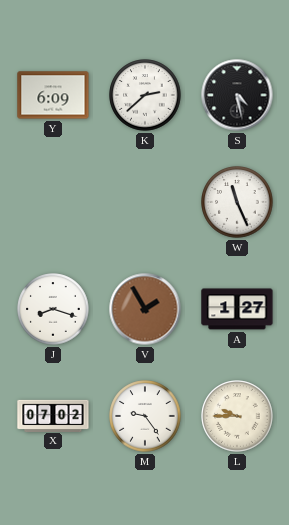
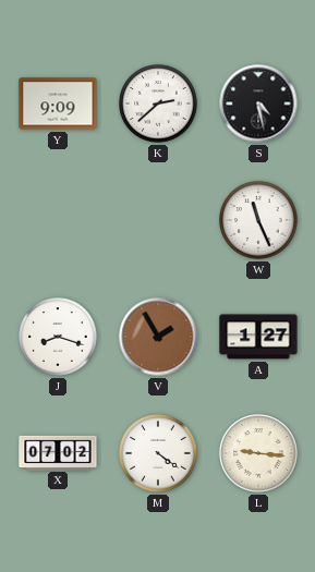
Y: 6:09 -> 9:09 (58, 104)
M: 9:24 -> 4:21 (158, 453)
L: 9:45 -> 9:16 (258, 453)
